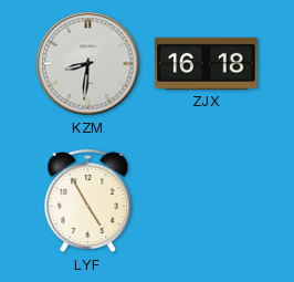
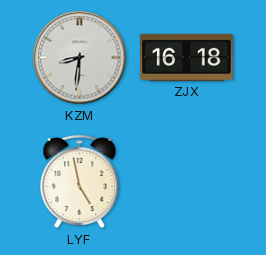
LYF: 4:55 -> 4:58 (80, 182)
